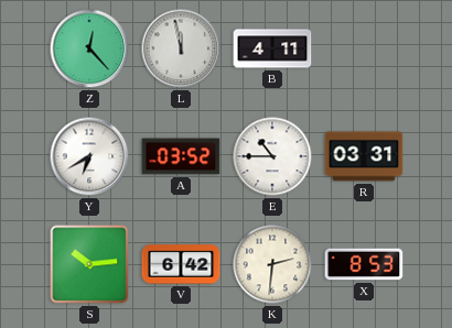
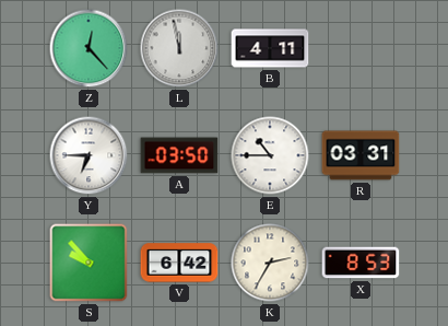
Y: 6:40 -> 6:45 (89, 155)
A: 03:52 -> 03:50 (179, 155)
S: 10:14 -> 9:53 (89, 263)
K: 2:31 -> 2:35 (270, 263)
